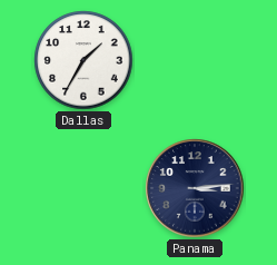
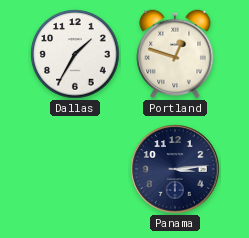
Portland: none -> 12:48 (175, 54)
